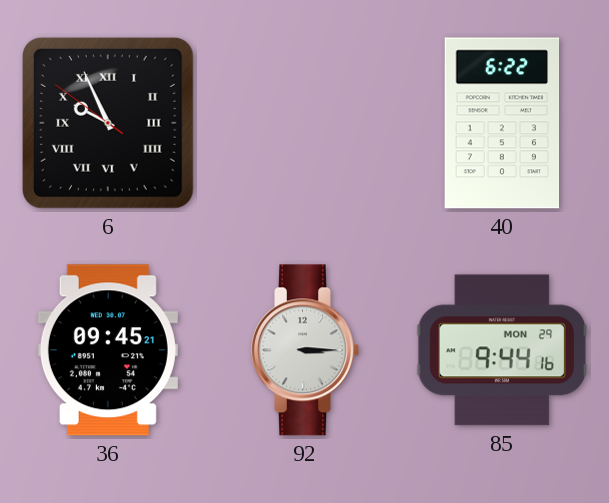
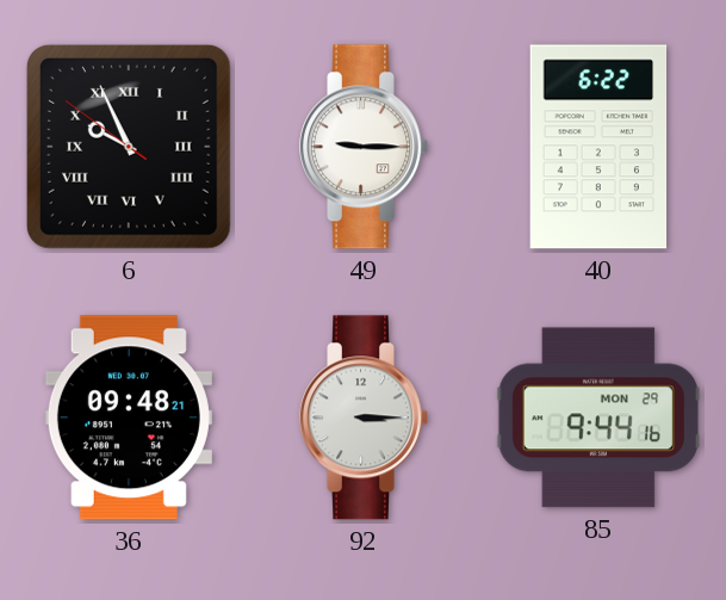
49: none -> 9:15 (364, 147)
36: 09:45 -> 09:48 (129, 417)
